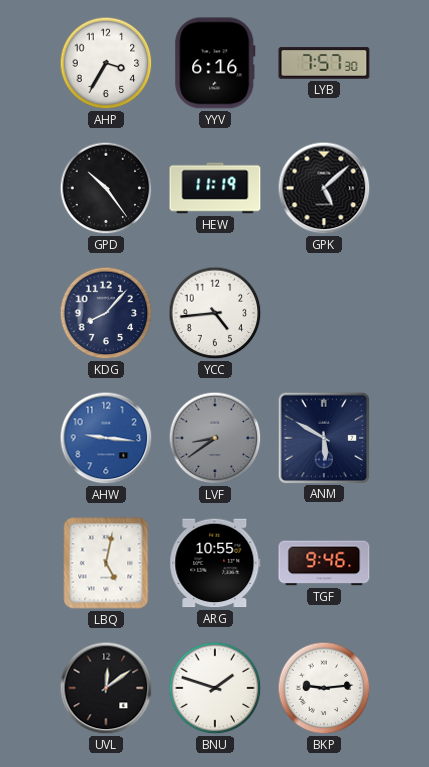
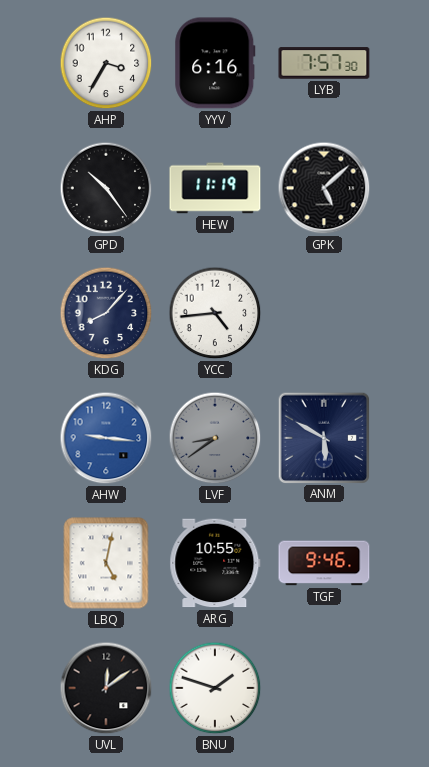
BKP: 9:14 -> none (324, 688)
